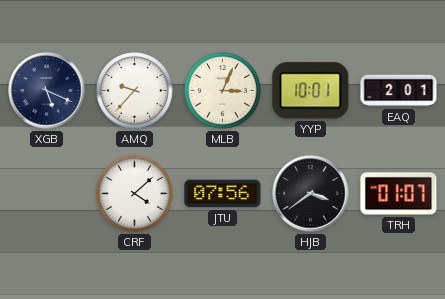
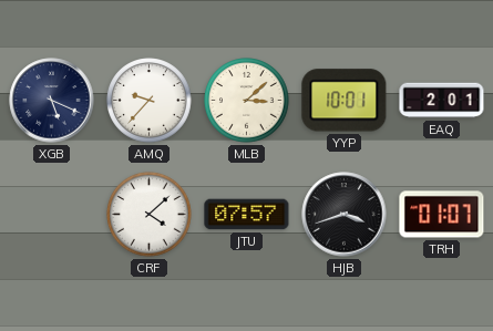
MLB: 3:04 -> 3:08 (247, 101)
JTU: 07:56 -> 07:57 (247, 215)
HJB: 3:39 -> 3:42 (345, 215)
